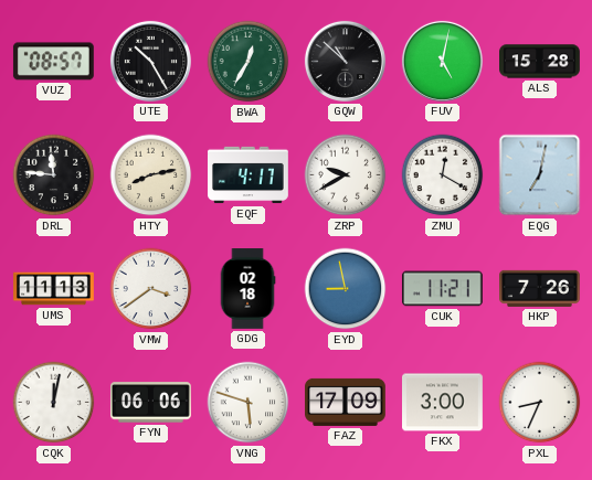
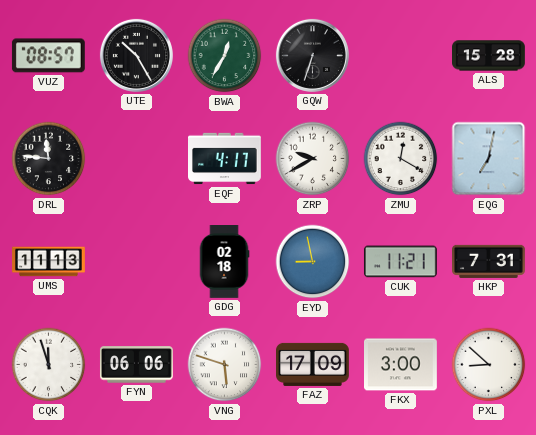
GQW: 10:52 -> 6:33 (312, 55)
FUV: 5:02 -> none (442, 61)
HTY: 8:13 -> none (151, 175)
VMW: 3:39 -> none (151, 289)
HKP: 7:26 -> 7:31 (489, 261)
CQK: 12:02 -> 11:57 (49, 365)
PXL: 8:34 -> 8:52 (489, 365)
